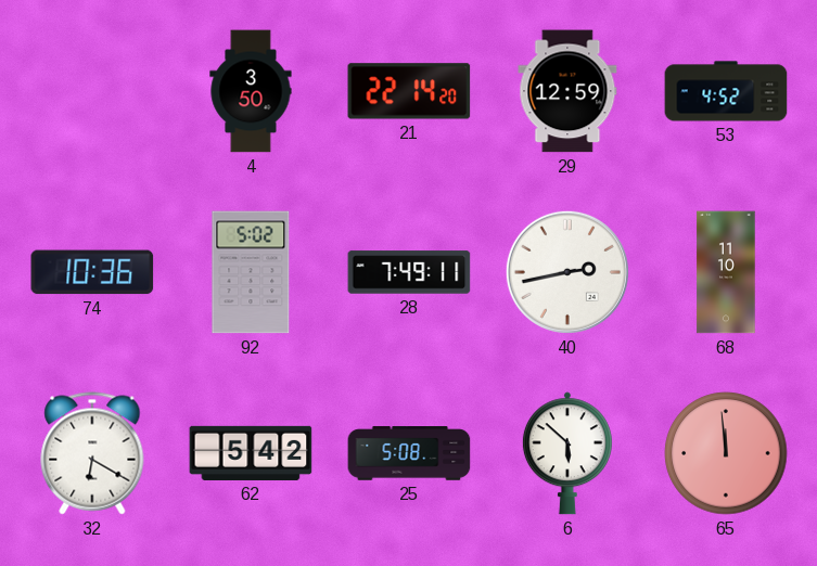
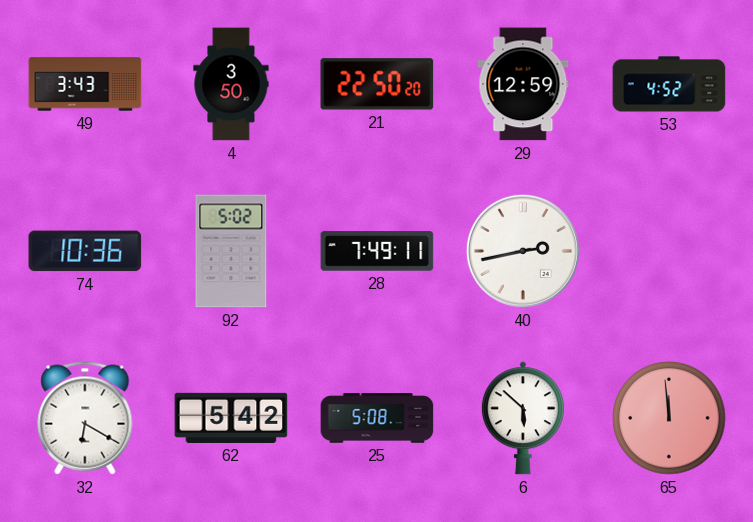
49: none -> 3:43 (85, 84)
21: 22:14 -> 22:50 (377, 84)
68: 11:10 -> none (726, 272)
